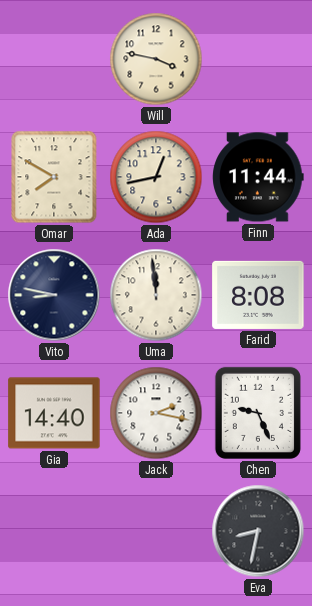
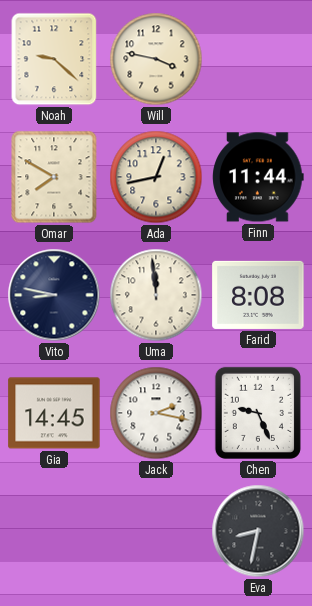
Noah: none -> 9:22 (54, 59)
Gia: 14:40 -> 14:45 (54, 413)
